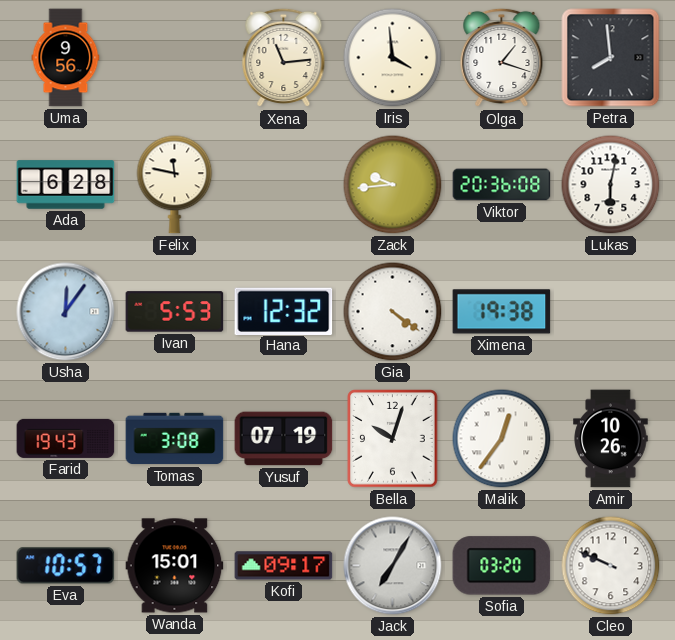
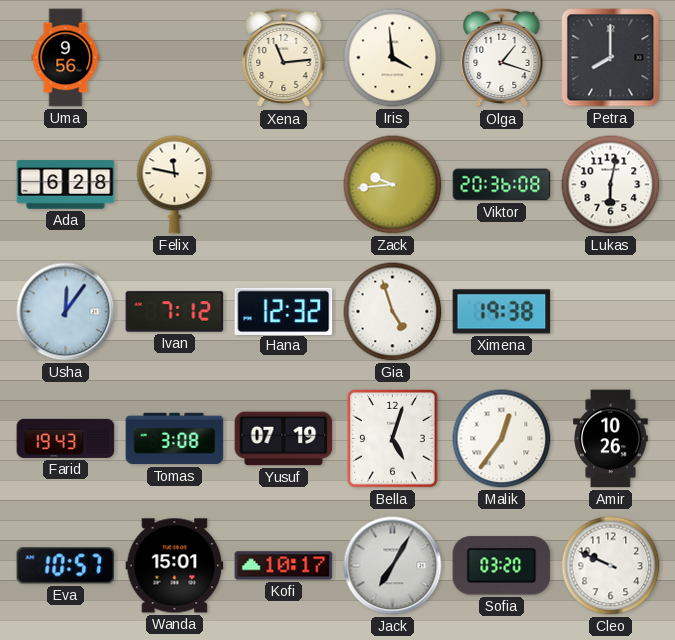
Petra: 7:59 -> 8:00 (611, 58)
Ivan: 5:53 -> 7:12 (175, 312)
Gia: 4:21 -> 4:57 (393, 312)
Bella: 10:03 -> 5:03 (393, 439)
Kofi: 09:17 -> 10:17 (284, 566)
